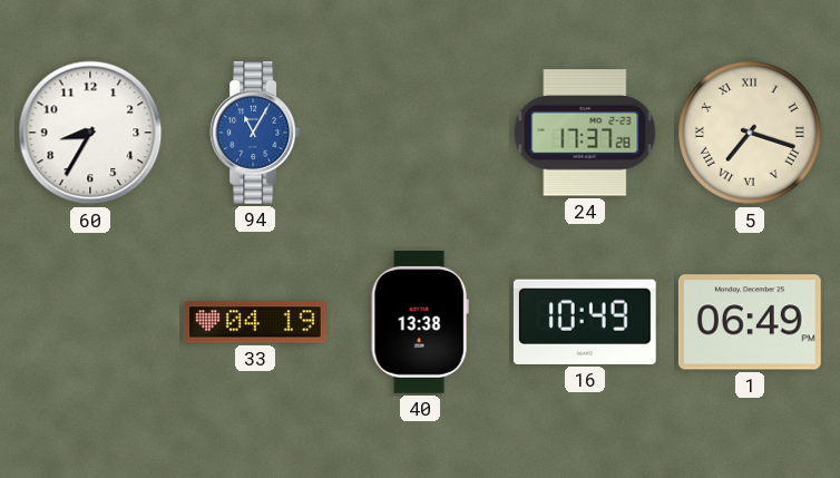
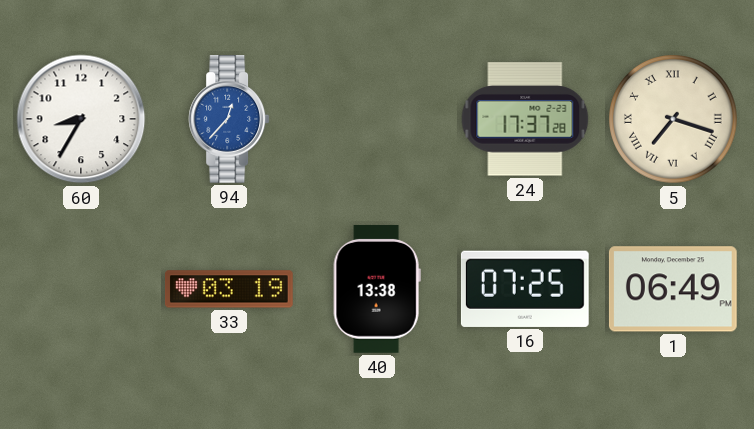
94: 11:05 -> 12:37 (229, 120)
33: 04:19 -> 03:19 (229, 289)
16: 10:49 -> 07:25 (525, 289)
